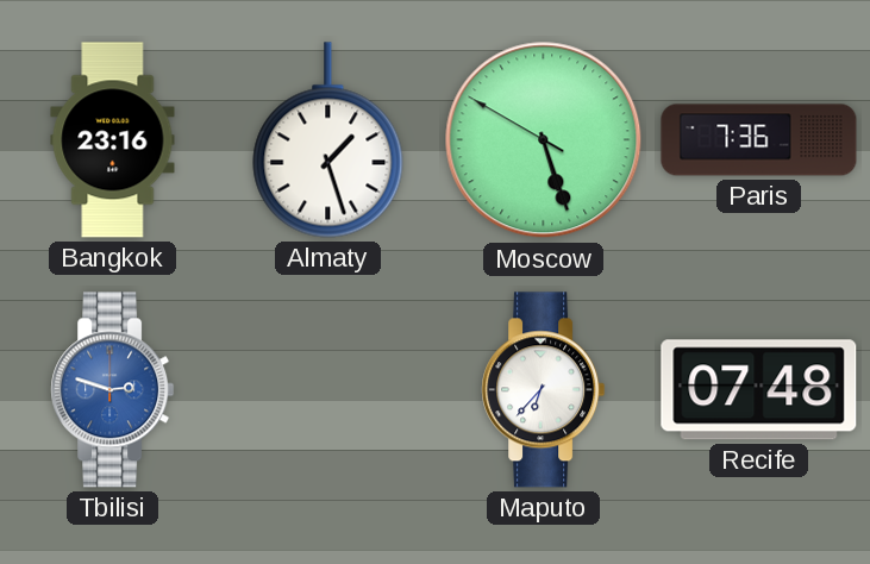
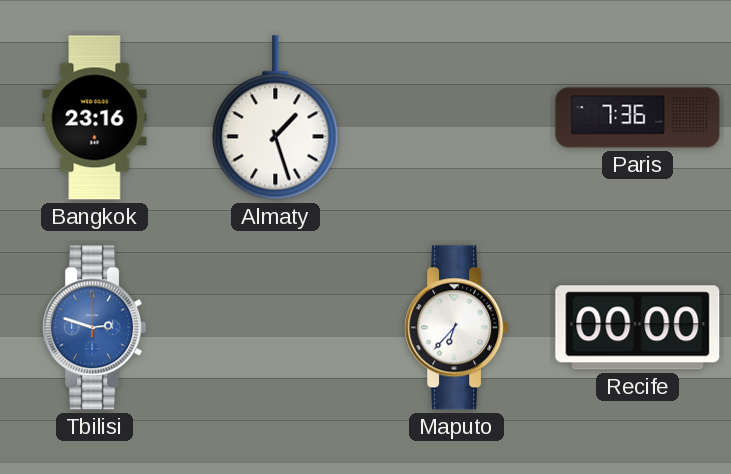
Moscow: 5:26 -> none (544, 140)
Recife: 07:48 -> 00:00 (638, 328)
